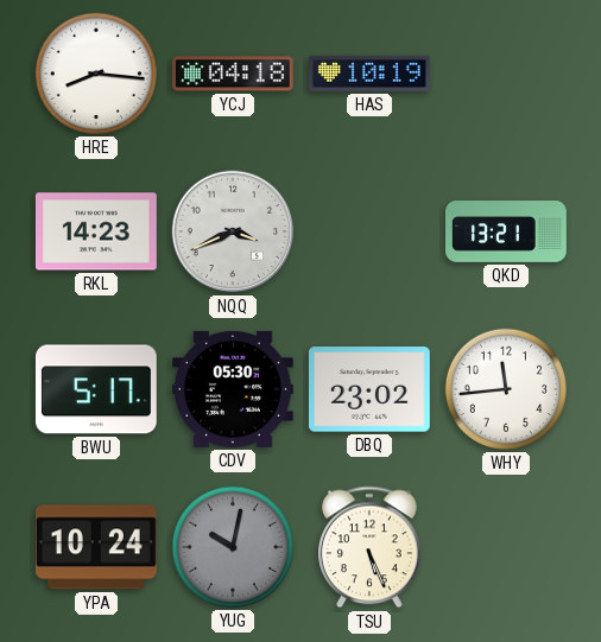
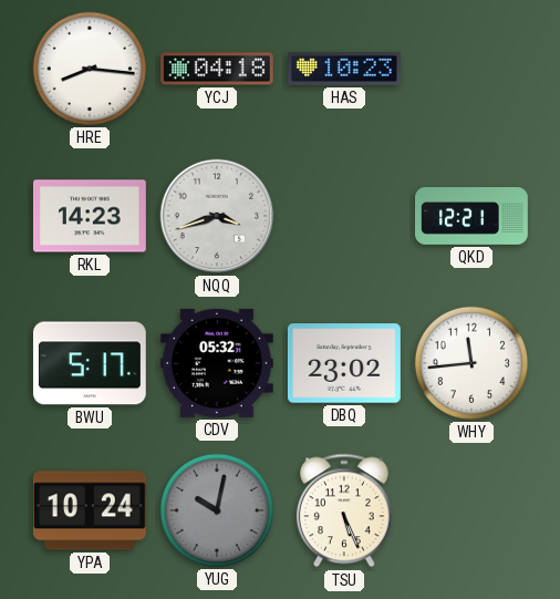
HAS: 10:19 -> 10:23 (345, 69)
NQQ: 3:41 -> 3:42 (217, 216)
QKD: 13:21 -> 12:21 (473, 216)
CDV: 05:30 -> 05:32 (217, 363)
